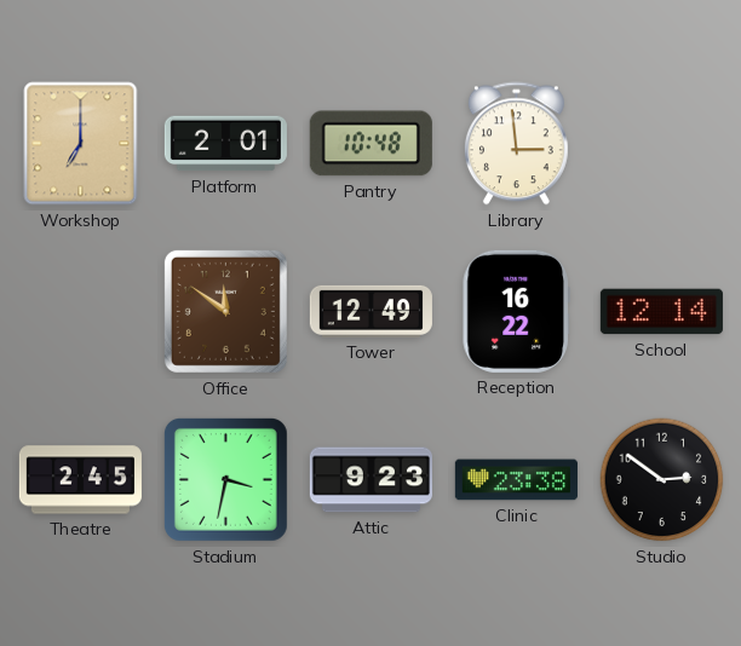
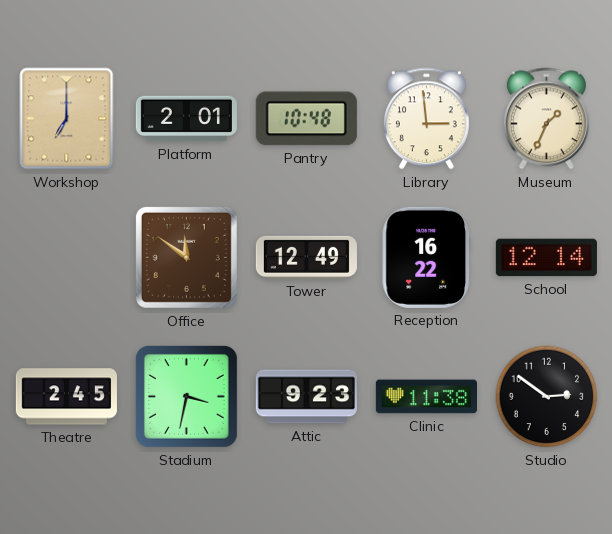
Museum: none -> 1:34 (546, 119)
Clinic: 23:38 -> 11:38 (426, 397)
